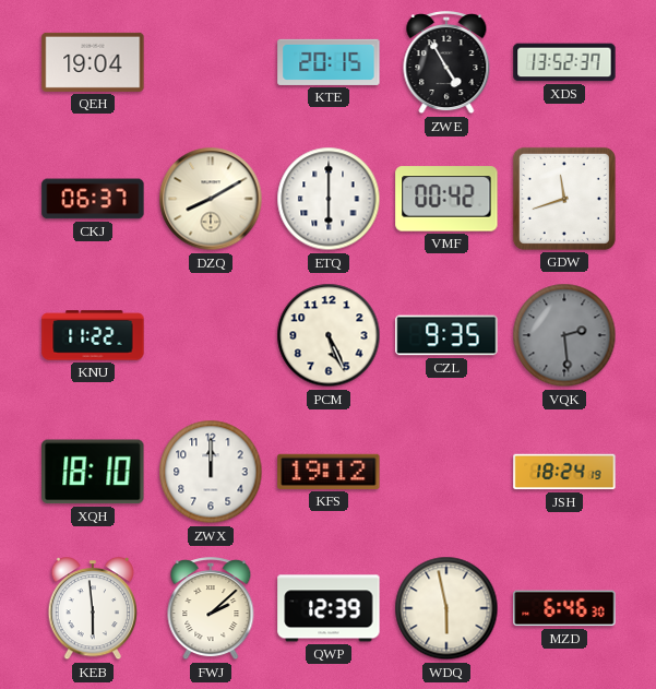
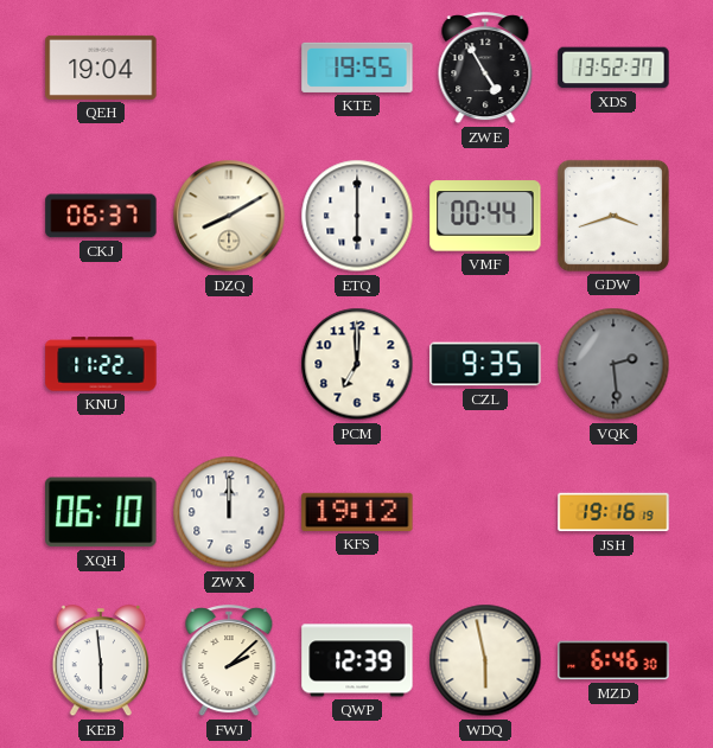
KTE: 20:15 -> 19:55 (357, 68)
VMF: 00:42 -> 00:44 (485, 216)
GDW: 11:42 -> 3:42 (613, 216)
PCM: 5:26 -> 7:00 (357, 364)
XQH: 18:10 -> 06:10 (101, 512)
JSH: 18:24 -> 19:16 (613, 512)
